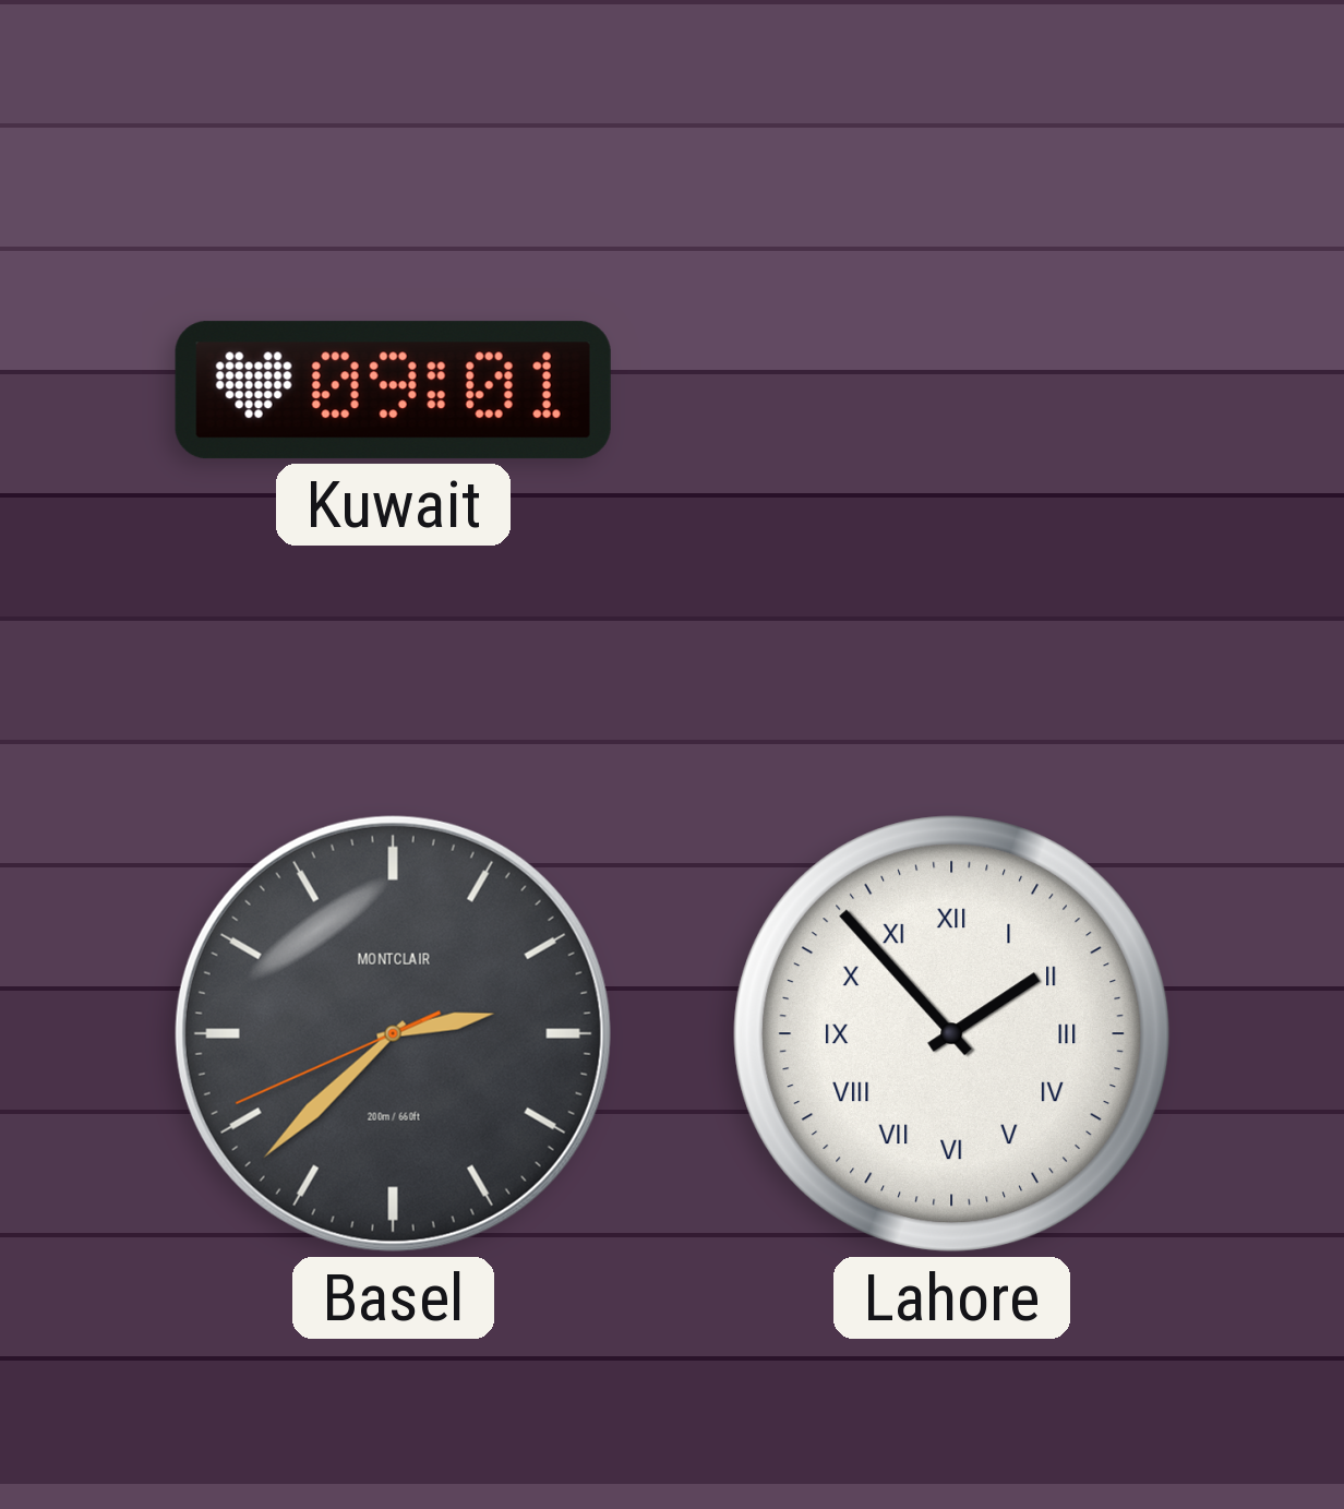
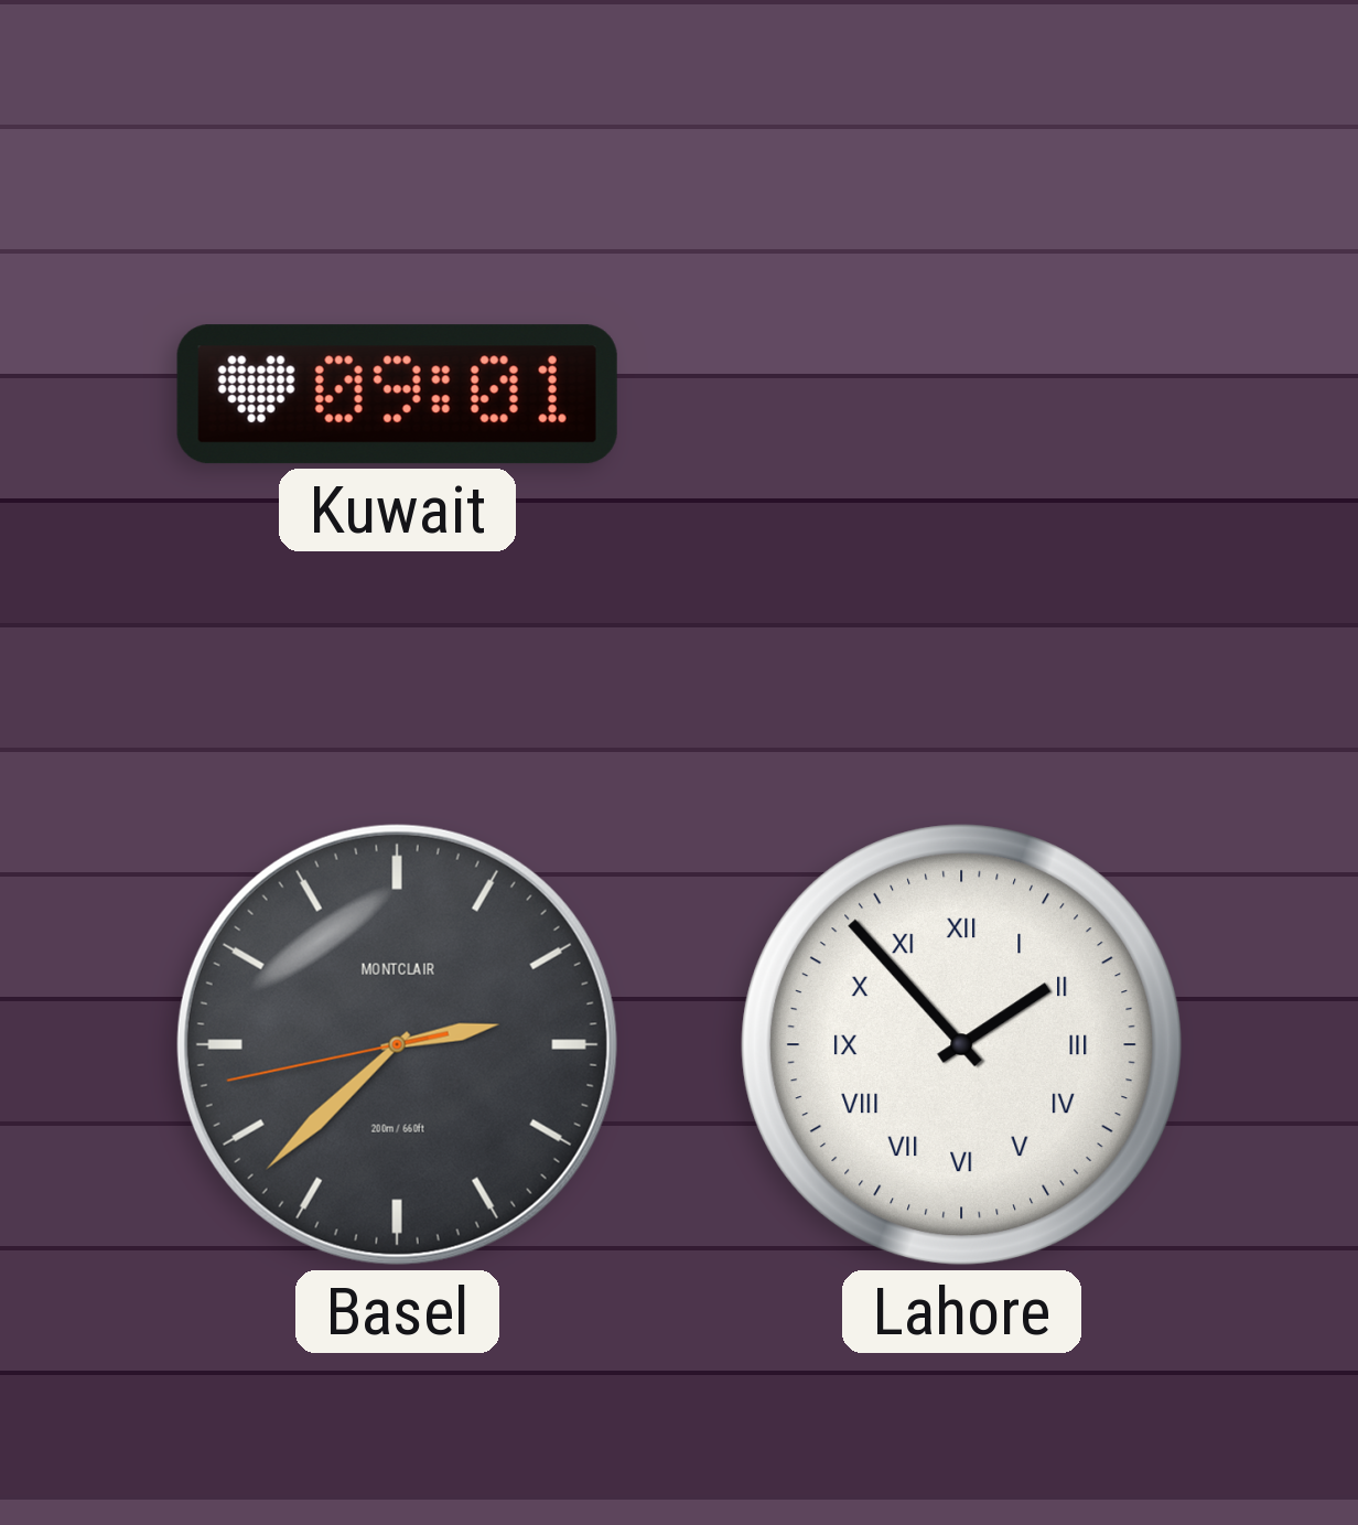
Basel: 2:37:41 -> 2:37:43 (397, 1044)
